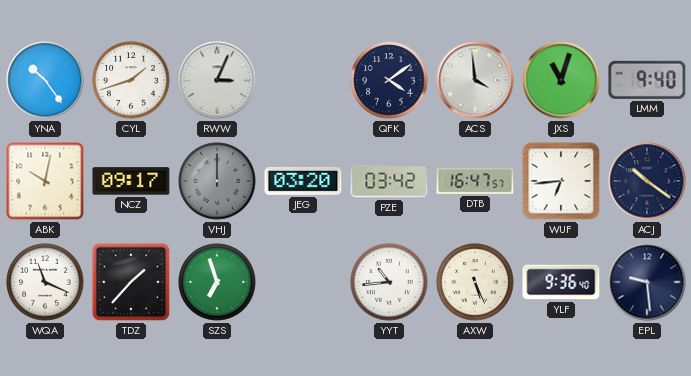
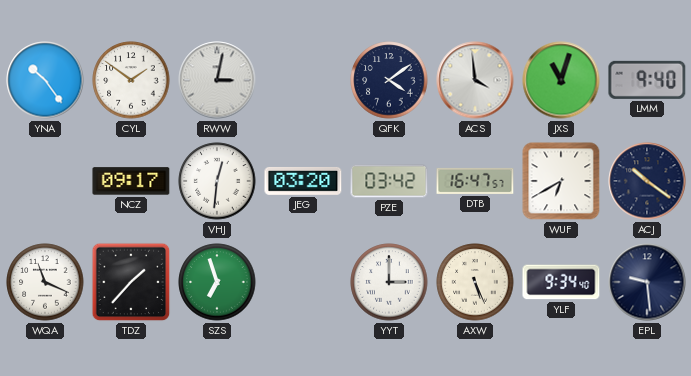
CYL: 1:42 -> 1:51 (131, 80)
RWW: 3:04 -> 3:02 (217, 80)
ABK: 10:02 -> none (45, 181)
VHJ: 12:00 -> 12:31 (217, 181)
VHJ dial: grey -> white (217, 181)
WUF: 6:44 -> 6:40 (561, 181)
YYT: 10:44 -> 3:00 (389, 282)
YLF: 9:36 -> 9:34 (561, 282)
